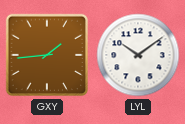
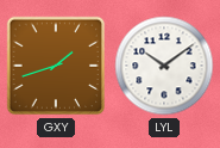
GXY: 1:44 -> 1:42 (56, 66)
